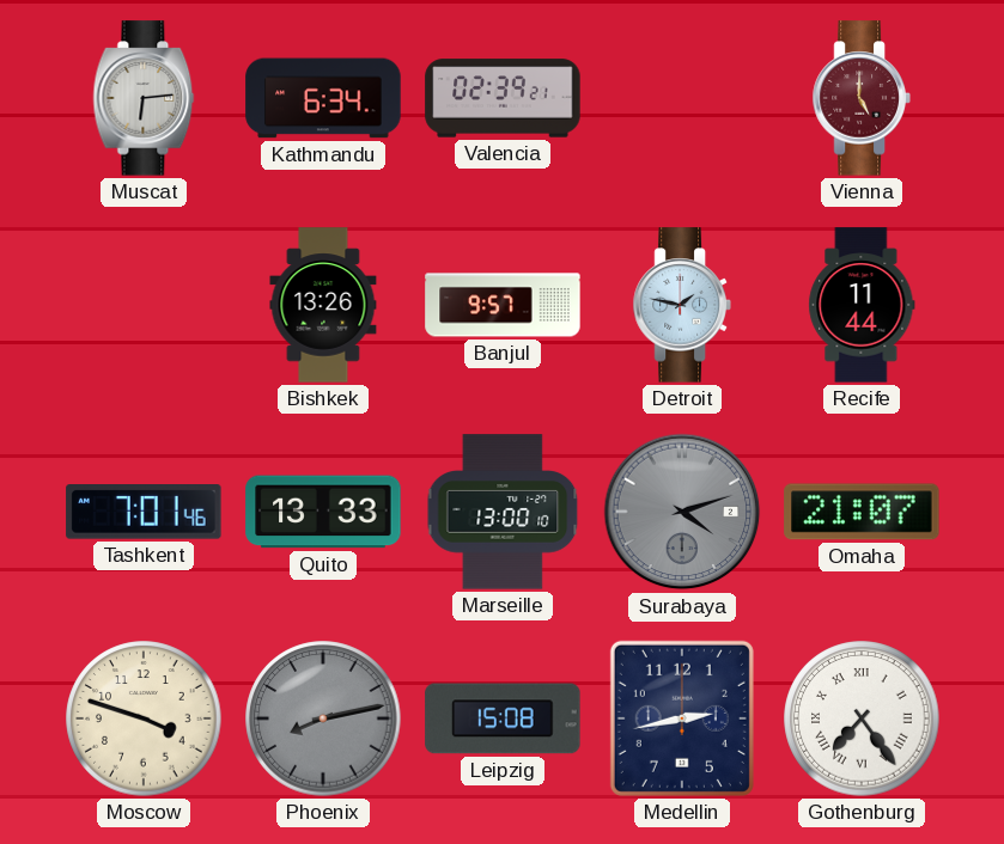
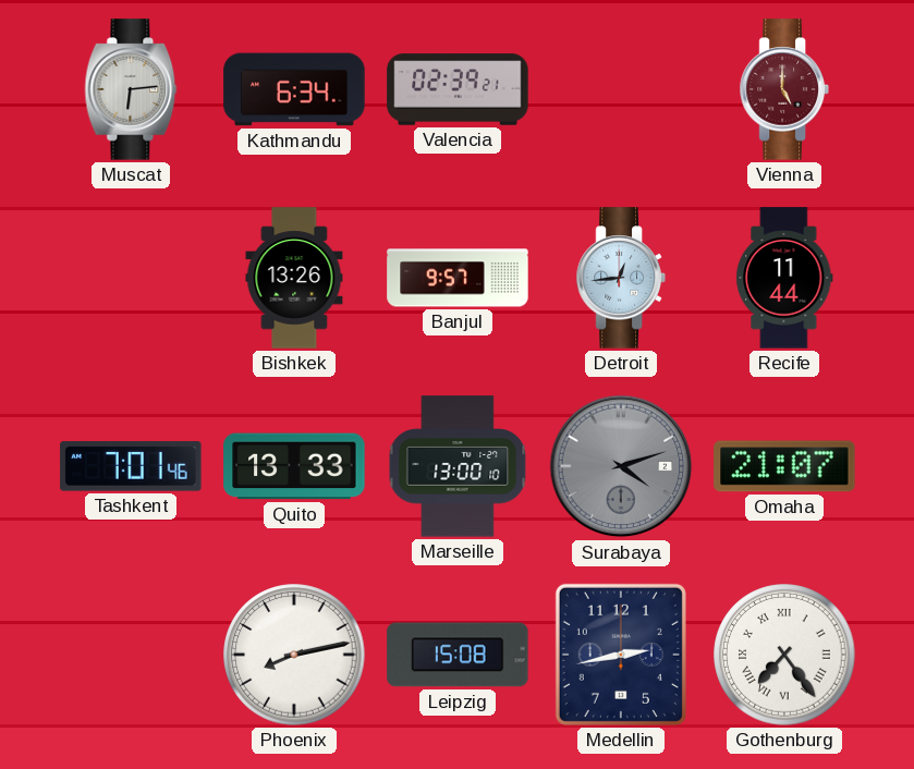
Detroit: 1:47 -> 12:44 (621, 278)
Moscow: 3:48 -> none (144, 718)
Phoenix dial: grey -> white (294, 655)
